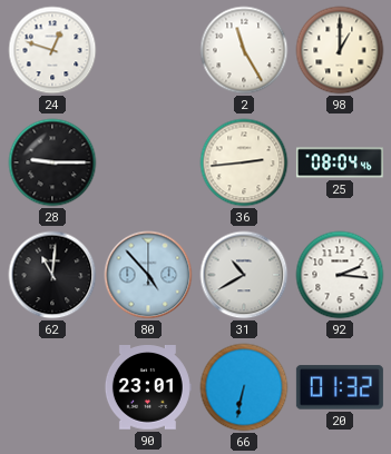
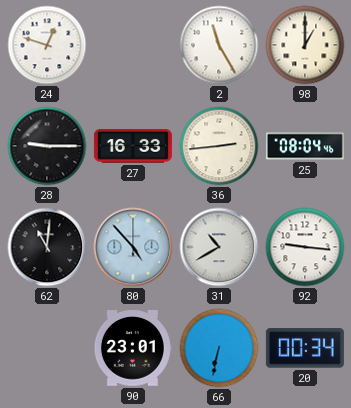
27: none -> 16:33 (133, 146)
92: 2:16 -> 9:16 (305, 247)
20: 01:32 -> 00:34 (305, 348)
